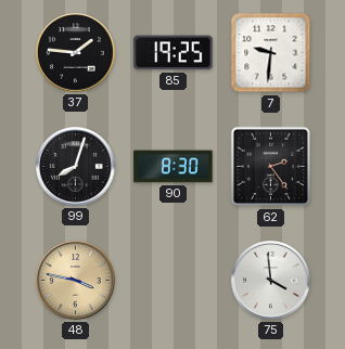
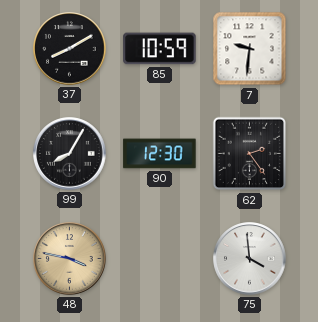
37: 1:46 -> 8:10 (70, 49)
85: 19:25 -> 10:59 (160, 49)
99: 8:03 -> 8:05 (70, 154)
90: 8:30 -> 12:30 (160, 154)
